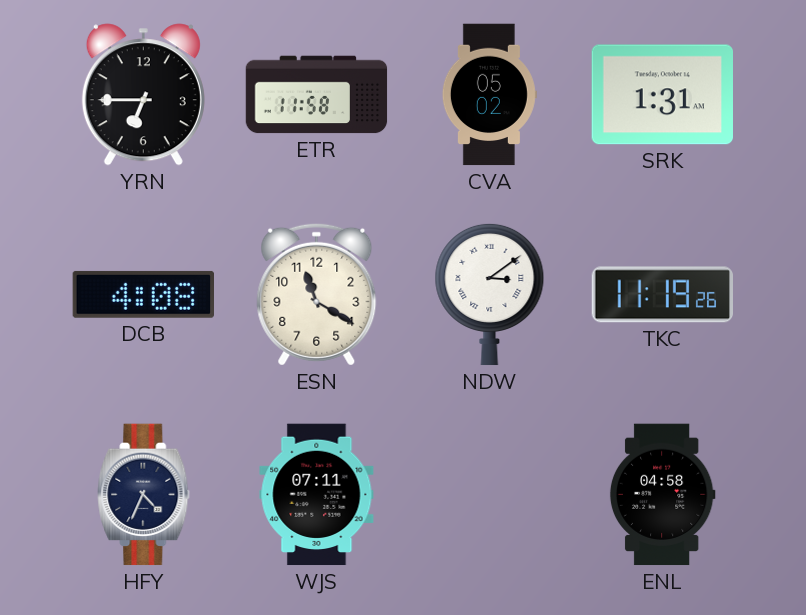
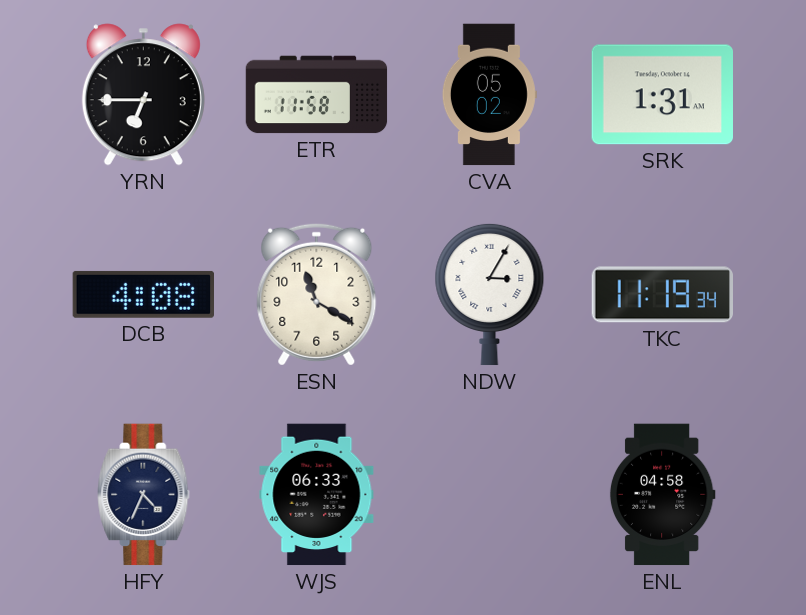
NDW: 3:09 -> 3:05 (490, 294)
TKC: 11:19:26 -> 11:19:34 (662, 295)
WJS: 07:11 -> 06:33 (317, 495)
